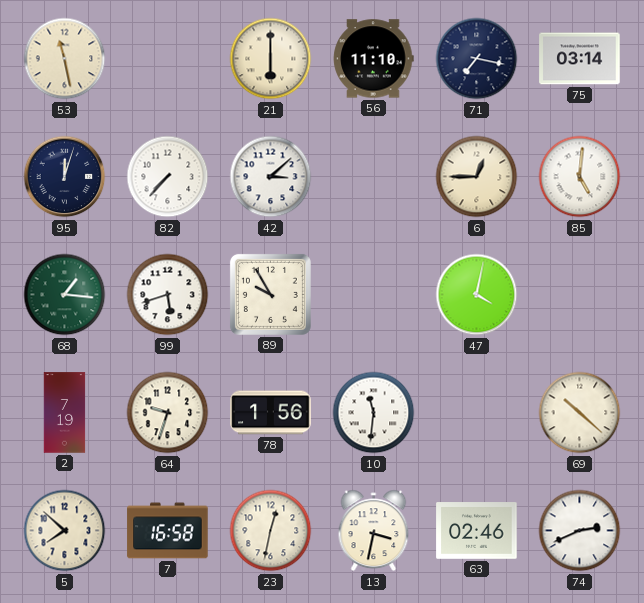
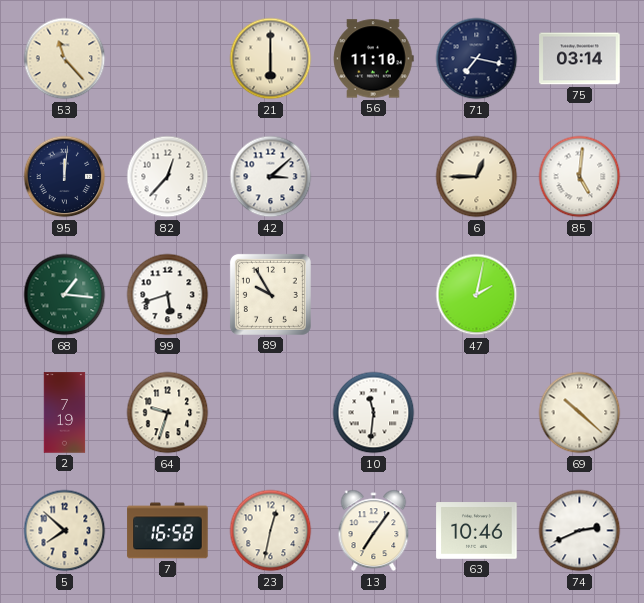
53: 11:28 -> 11:23 (65, 59)
95: 12:03 -> 12:01 (65, 177)
82: 7:37 -> 12:37 (168, 177)
47: 4:02 -> 2:02 (477, 295)
78: 1:56 -> none (271, 413)
13: 3:32 -> 7:06 (374, 531)
63: 02:46 -> 10:46 (477, 531)
